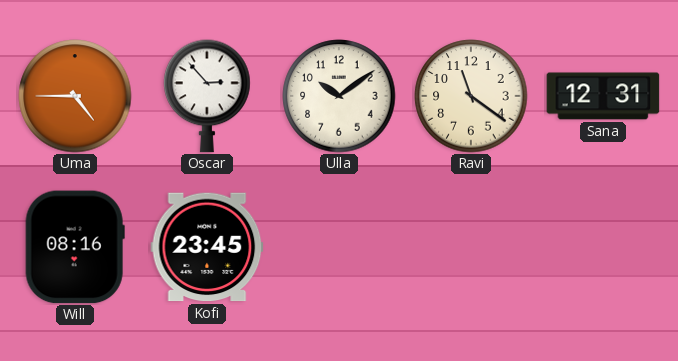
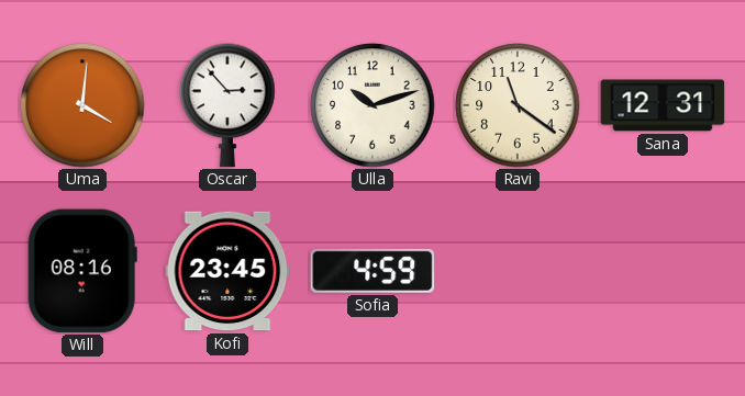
Uma: 4:45 -> 4:01 (82, 105)
Ulla: 10:09 -> 10:12 (372, 105)
Sofia: none -> 4:59 (372, 271)
